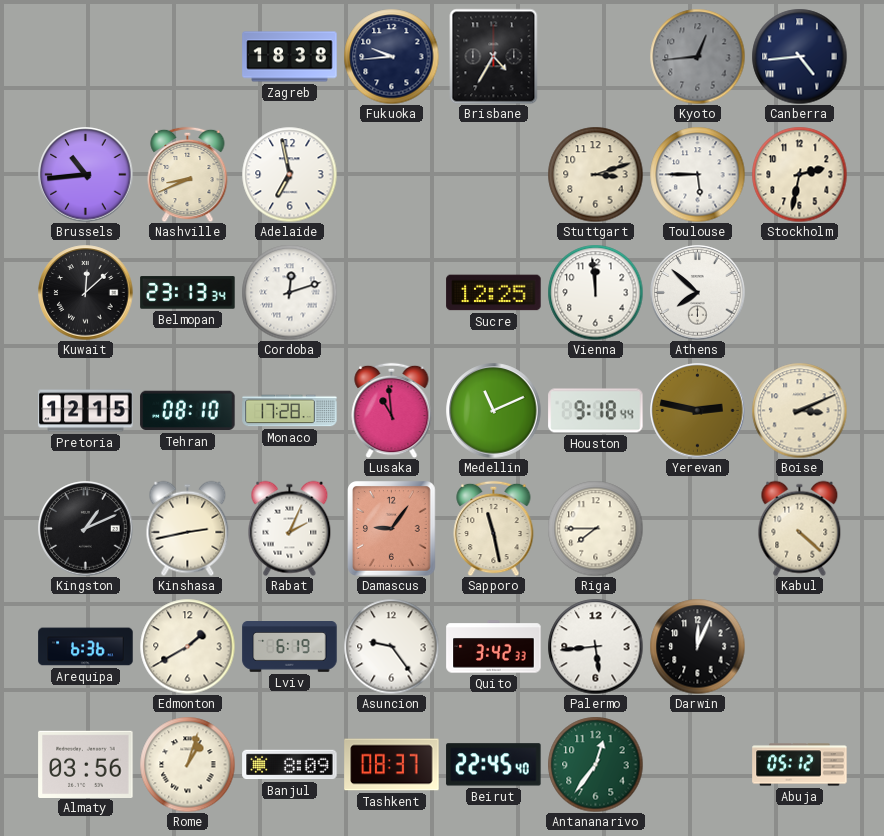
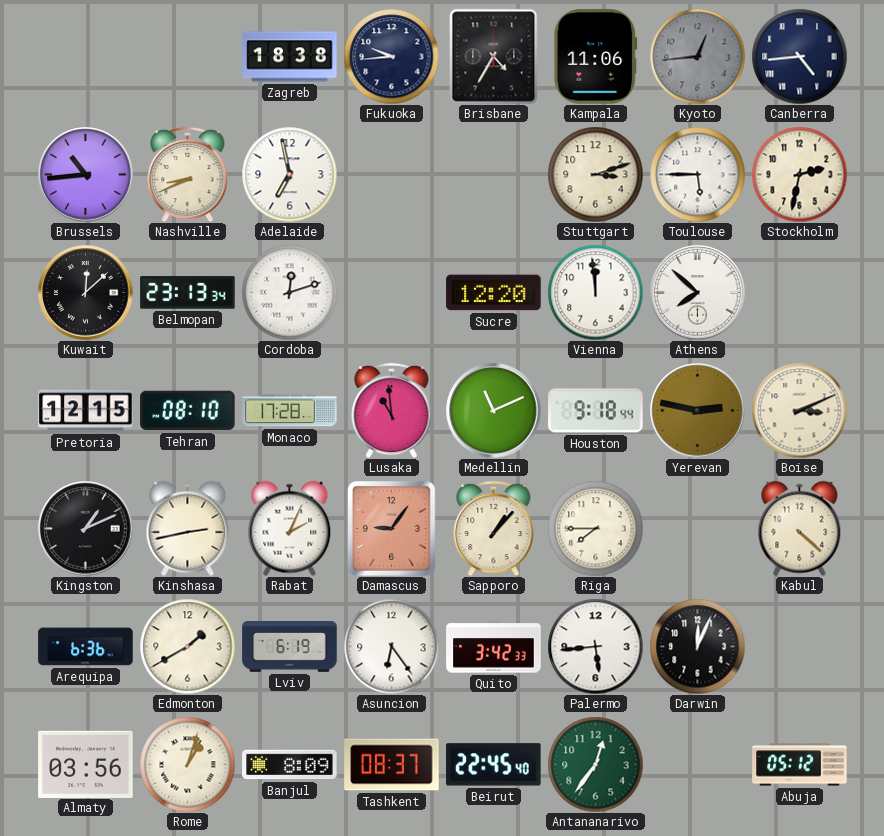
Kampala: none -> 11:06 (596, 57)
Sucre: 12:25 -> 12:20 (494, 293)
Sapporo: 11:28 -> 1:07 (494, 528)
Asuncion: 9:24 -> 6:24 (391, 646)
